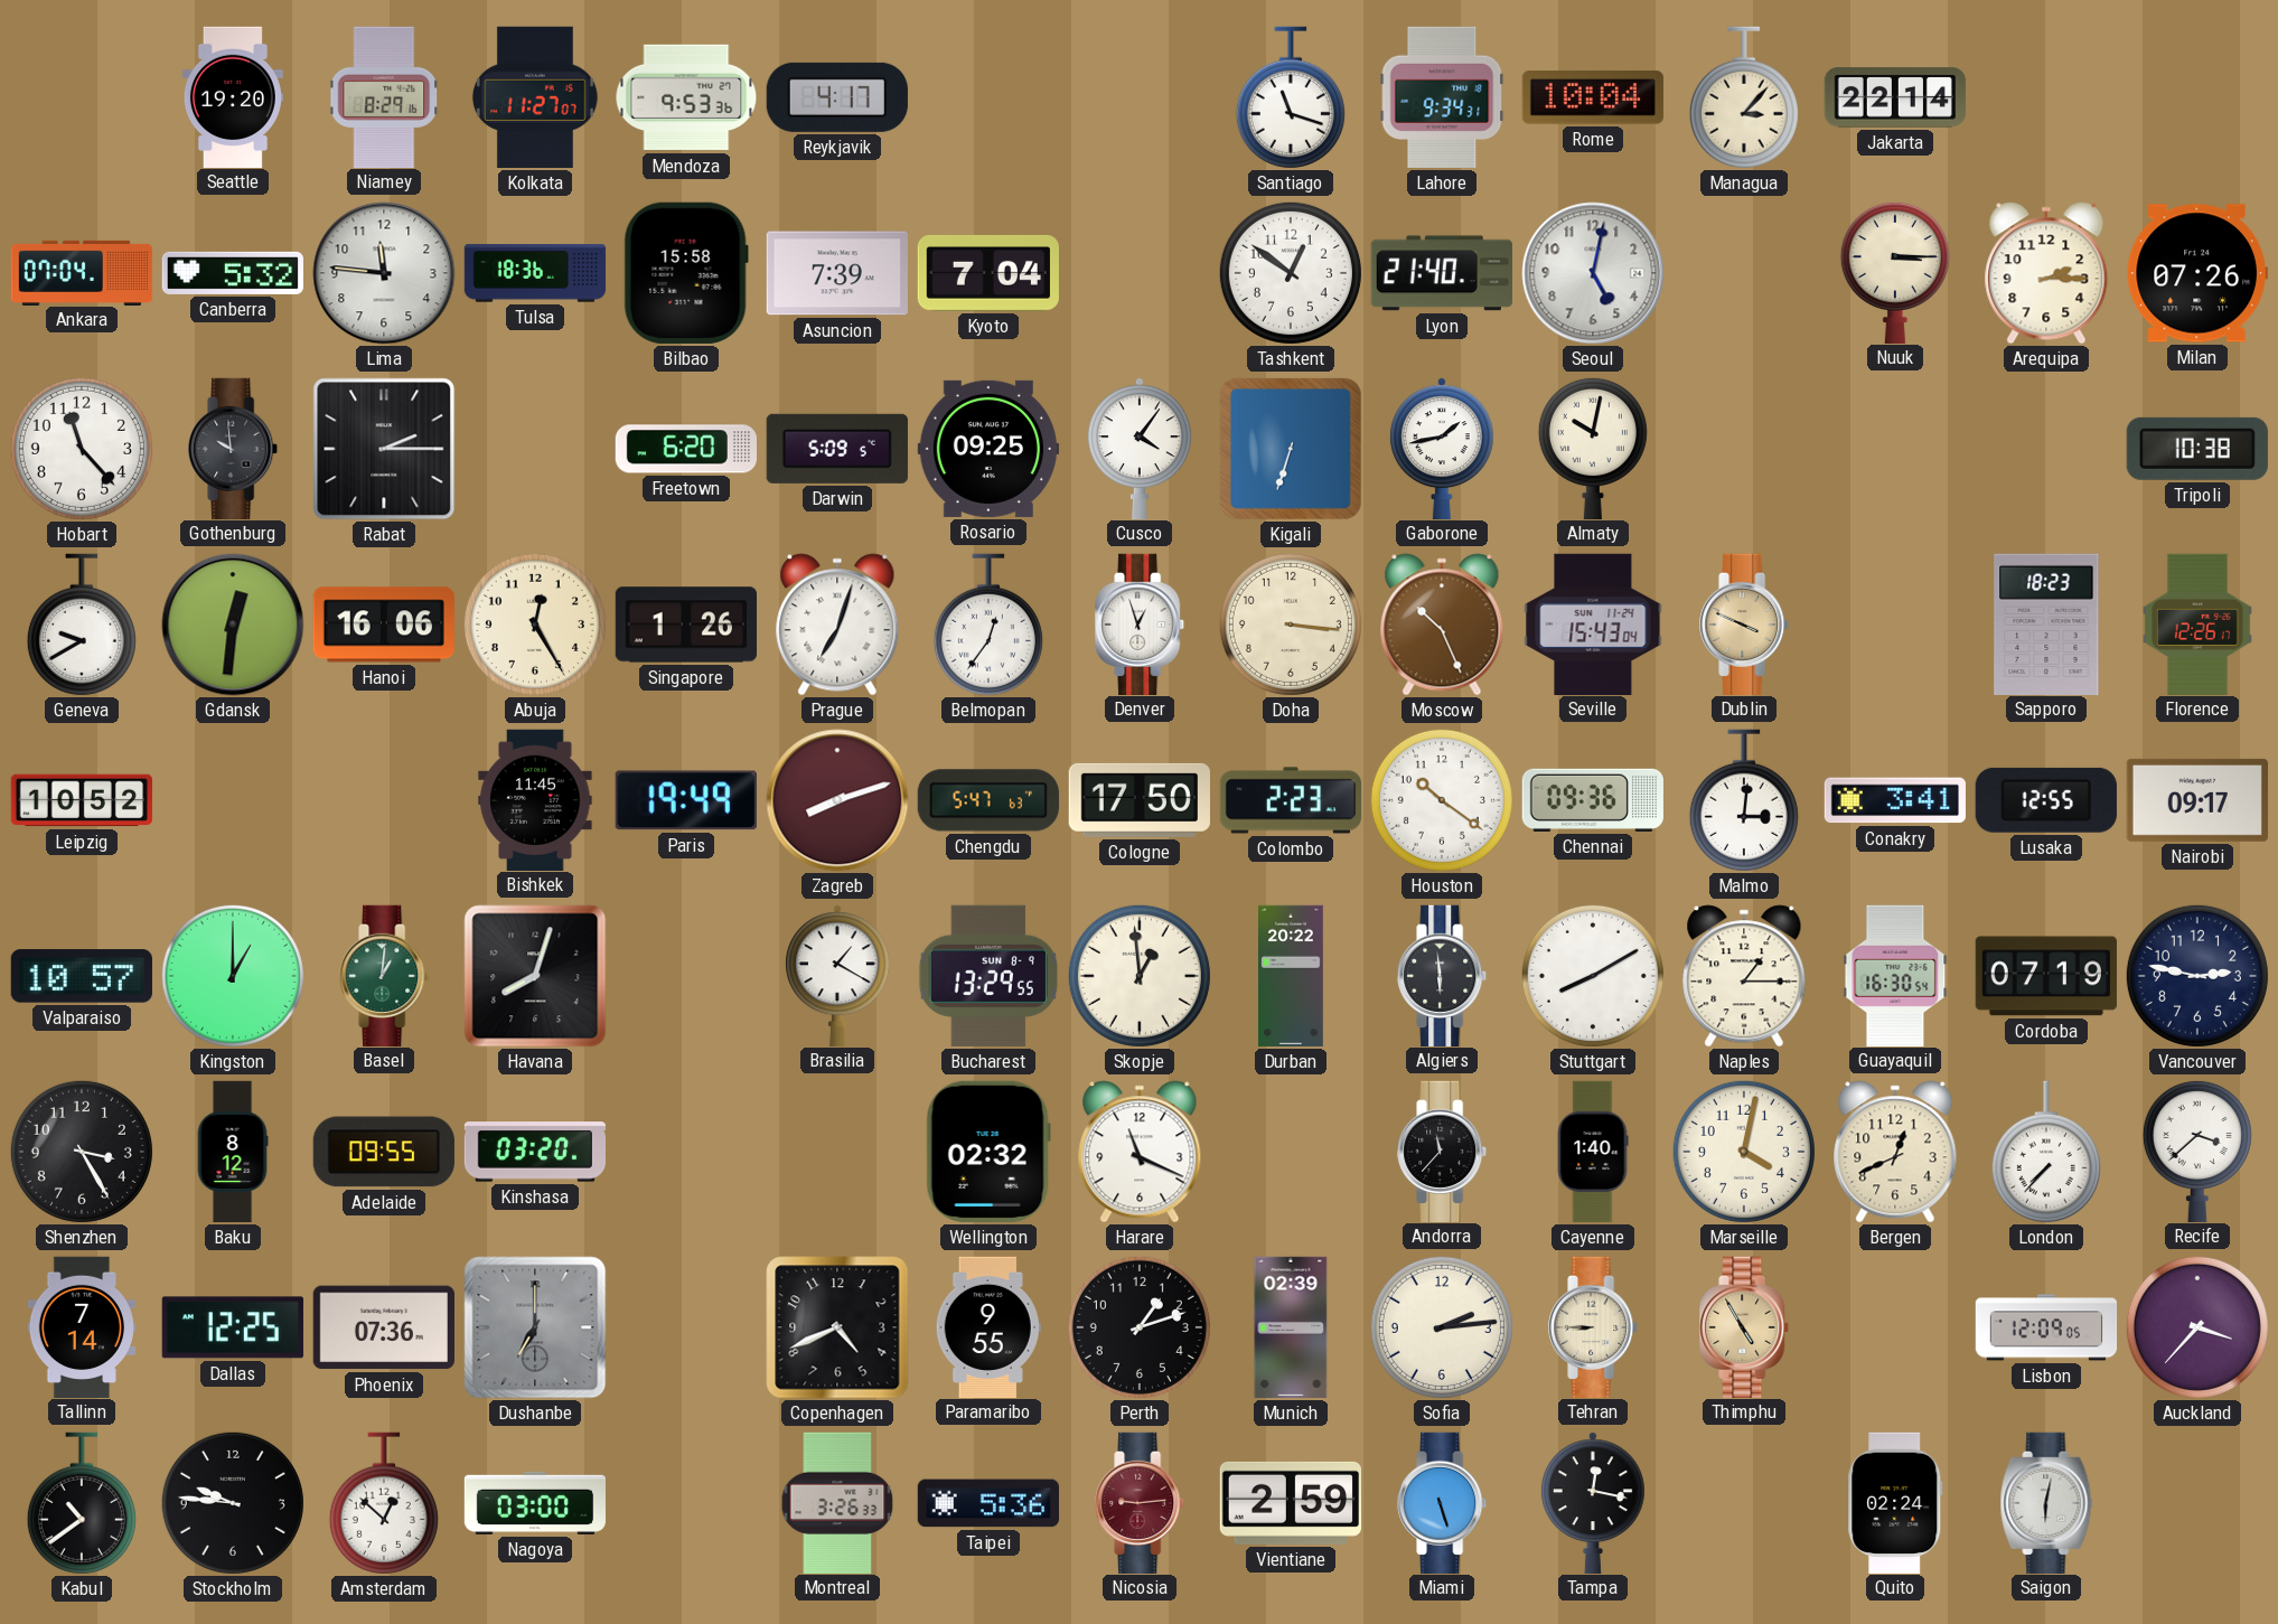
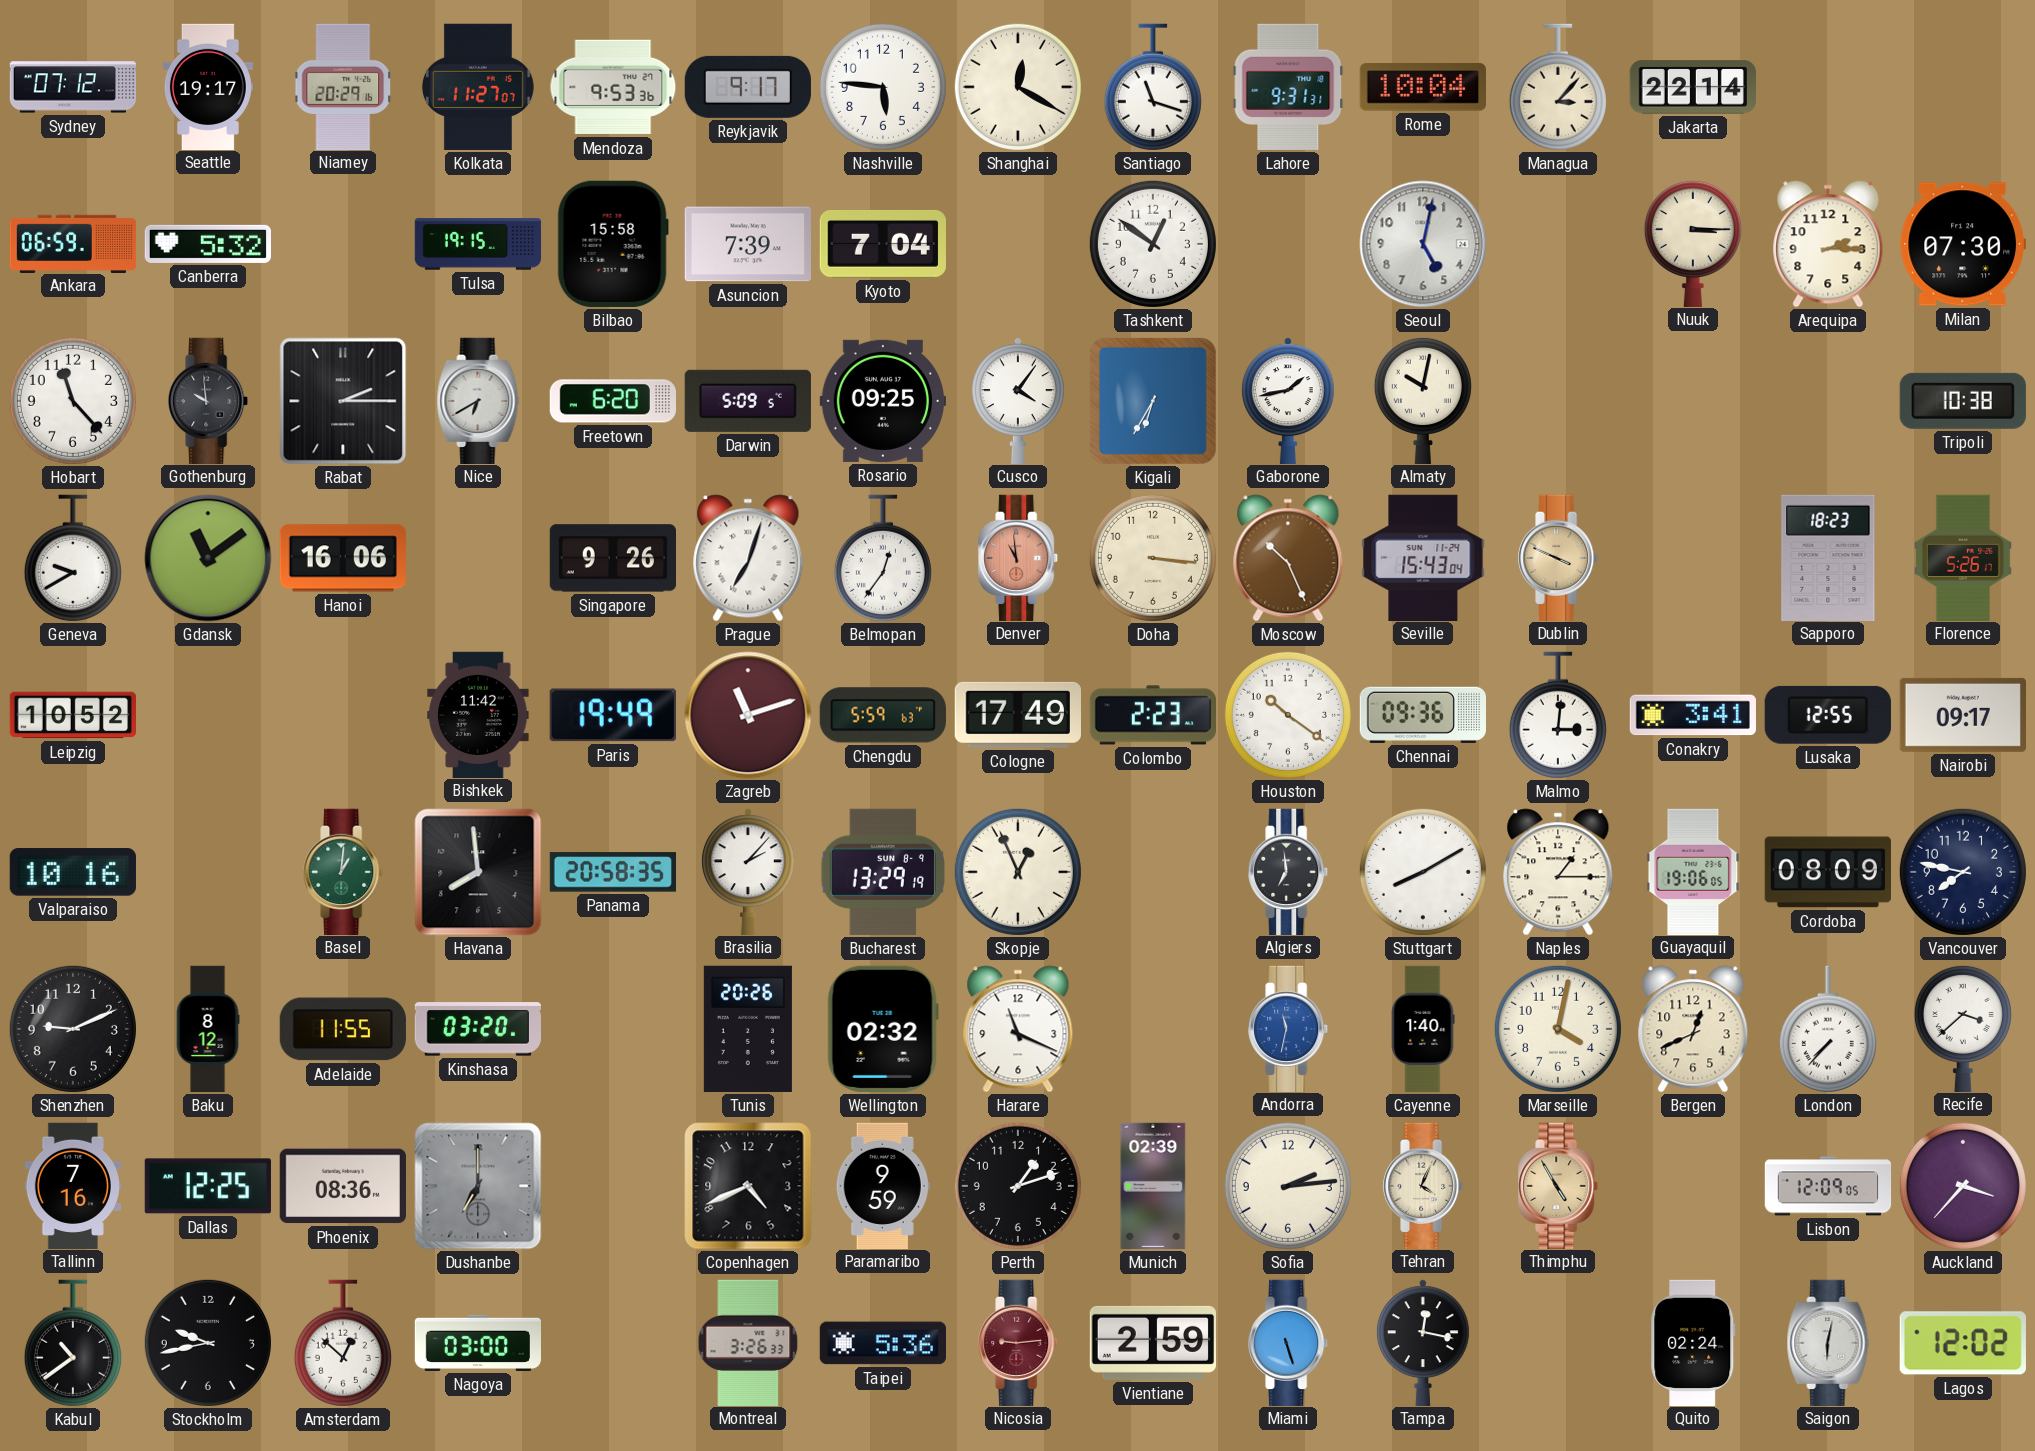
Sydney: none -> 07:12 (73, 87)
Seattle: 19:20 -> 19:17 (208, 86)
Niamey: 8:29 -> 20:29 (343, 86)
Reykjavik: 4:17 -> 9:17 (748, 87)
Nashville: none -> 5:46 (883, 87)
Shanghai: none -> 12:20 (1018, 87)
Lahore: 9:34 -> 9:31 (1288, 87)
Ankara: 07:04 -> 06:59 (73, 243)
Lima: 11:46 -> none (384, 273)
Tulsa: 18:36 -> 19:15 (478, 244)
Lyon: 21:40 -> none (1442, 273)
Milan: 07:26 -> 07:30 (1963, 244)
Nice: none -> 6:40 (478, 400)
Kigali: 6:33 -> 6:35 (1153, 401)
Gdansk: 12:31 -> 11:09 (208, 558)
Abuja: 12:25 -> none (535, 625)
Singapore: 1:26 -> 9:26 (612, 558)
Denver: 12:57 -> 10:59 (1019, 557)
Denver dial: white -> salmon (1019, 557)
Florence: 12:26 -> 5:26 (1963, 557)
Bishkek: 11:45 -> 11:42 (478, 714)
Zagreb: 8:12 -> 11:12 (748, 715)
Chengdu: 5:47 -> 5:59 (883, 715)
Cologne: 17:50 -> 17:49 (1018, 715)
Valparaiso: 10:57 -> 10:16 (73, 872)
Kingston: 1:00 -> none (233, 976)
Havana: 8:03 -> 7:59 (478, 872)
Panama: none -> 20:58 (612, 872)
Brasilia: 1:20 -> 2:07 (748, 871)
Bucharest: 13:29:55 -> 13:29:19 (883, 872)
Skopje: 12:59 -> 12:56 (1018, 872)
Durban: 20:22 -> none (1292, 976)
Algiers: 5:59 -> 6:59 (1289, 871)
Guayaquil: 16:30 -> 19:06 (1693, 871)
Cordoba: 07:19 -> 08:09 (1828, 872)
Vancouver: 2:47 -> 7:47 (1963, 872)
Shenzhen: 3:25 -> 9:11 (73, 1029)
Adelaide: 09:55 -> 11:55 (343, 1029)
Tunis: none -> 20:26 (748, 1029)
Andorra: 11:37 -> 11:32 (1289, 1028)
Andorra dial: black -> blue (1289, 1028)
Tallinn: 7:14 -> 7:16 (72, 1185)
Phoenix: 07:36 -> 08:36 (343, 1186)
Paramaribo: 9:55 -> 9:59 (883, 1185)
Tehran: 8:45 -> 4:04 (1424, 1185)
Stockholm: 9:46 -> 9:43 (208, 1343)
Lagos: none -> 12:02 (1963, 1343)
